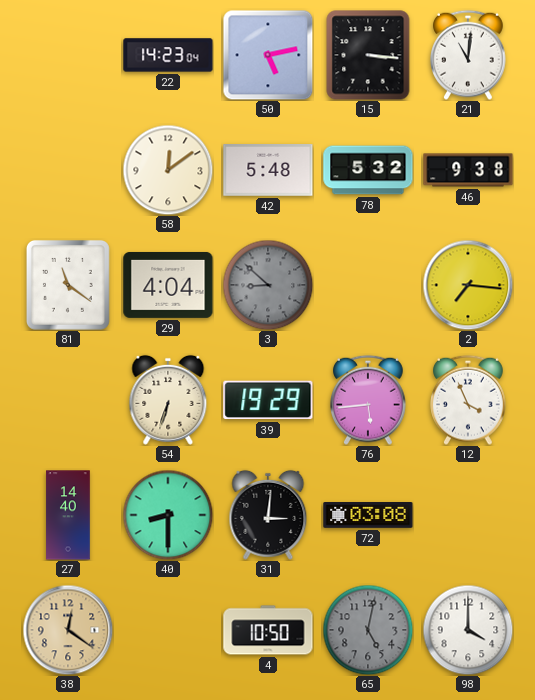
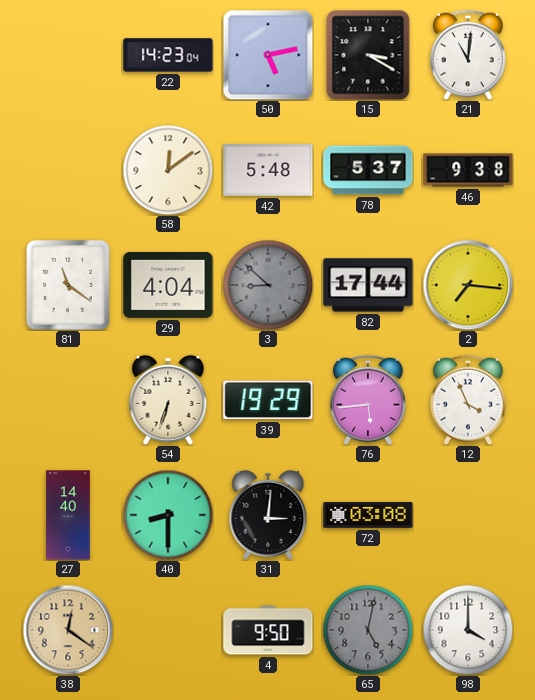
15: 3:16 -> 3:20 (368, 55)
78: 5:32 -> 5:37 (368, 170)
82: none -> 17:44 (368, 285)
4: 10:50 -> 9:50 (268, 630)
